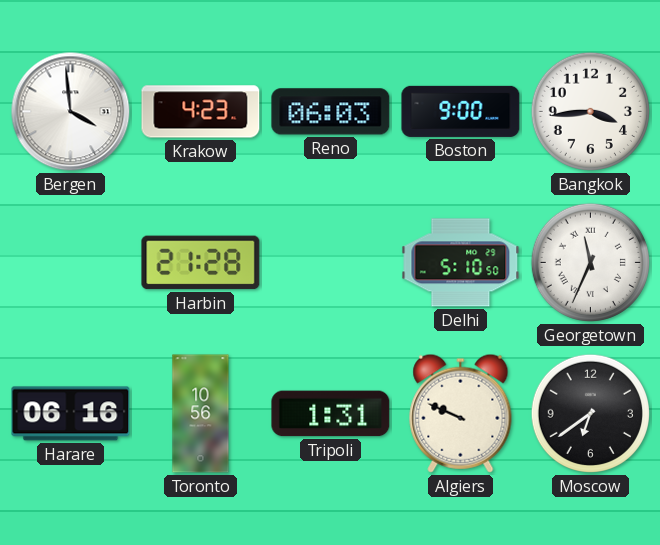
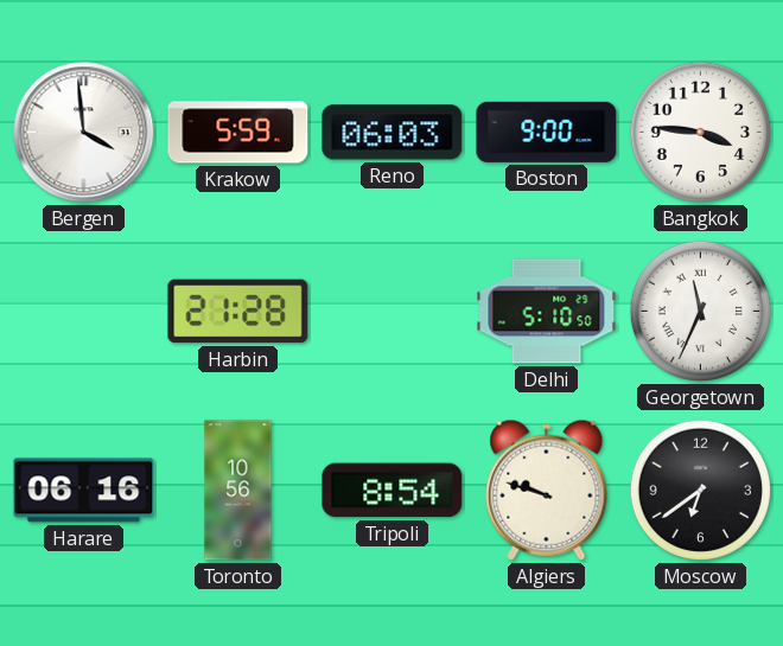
Krakow: 4:23 -> 5:59 (238, 133)
Bangkok: 3:44 -> 3:46 (700, 132)
Tripoli: 1:31 -> 8:54 (393, 491)
Algiers: 9:49 -> 9:48 (547, 490)
